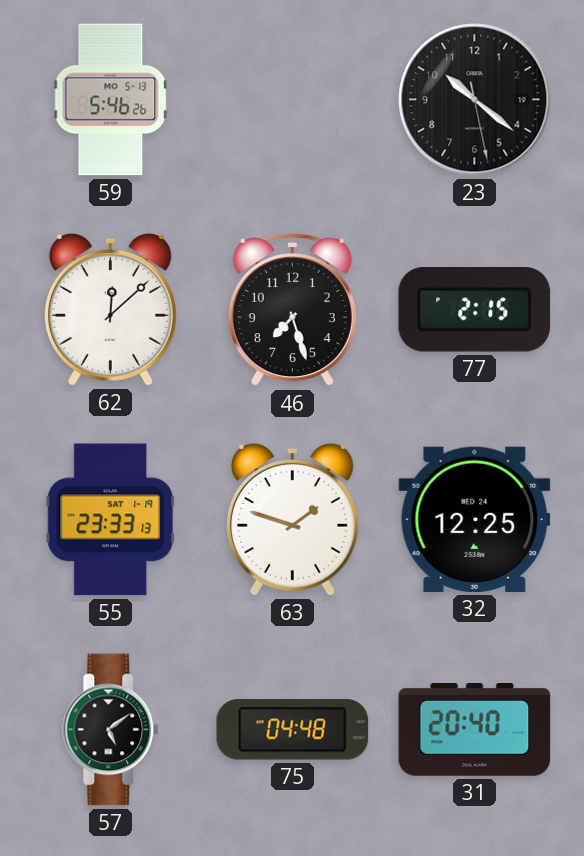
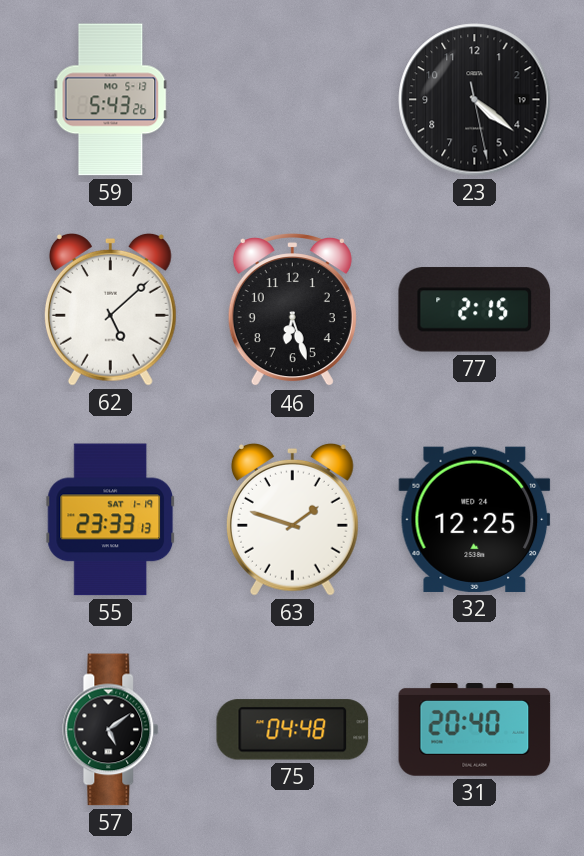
59: 5:46 -> 5:43 (111, 100)
23: 10:21 -> 4:21 (475, 100)
62: 12:08 -> 5:08 (110, 309)
46: 7:27 -> 6:27 (292, 311)
